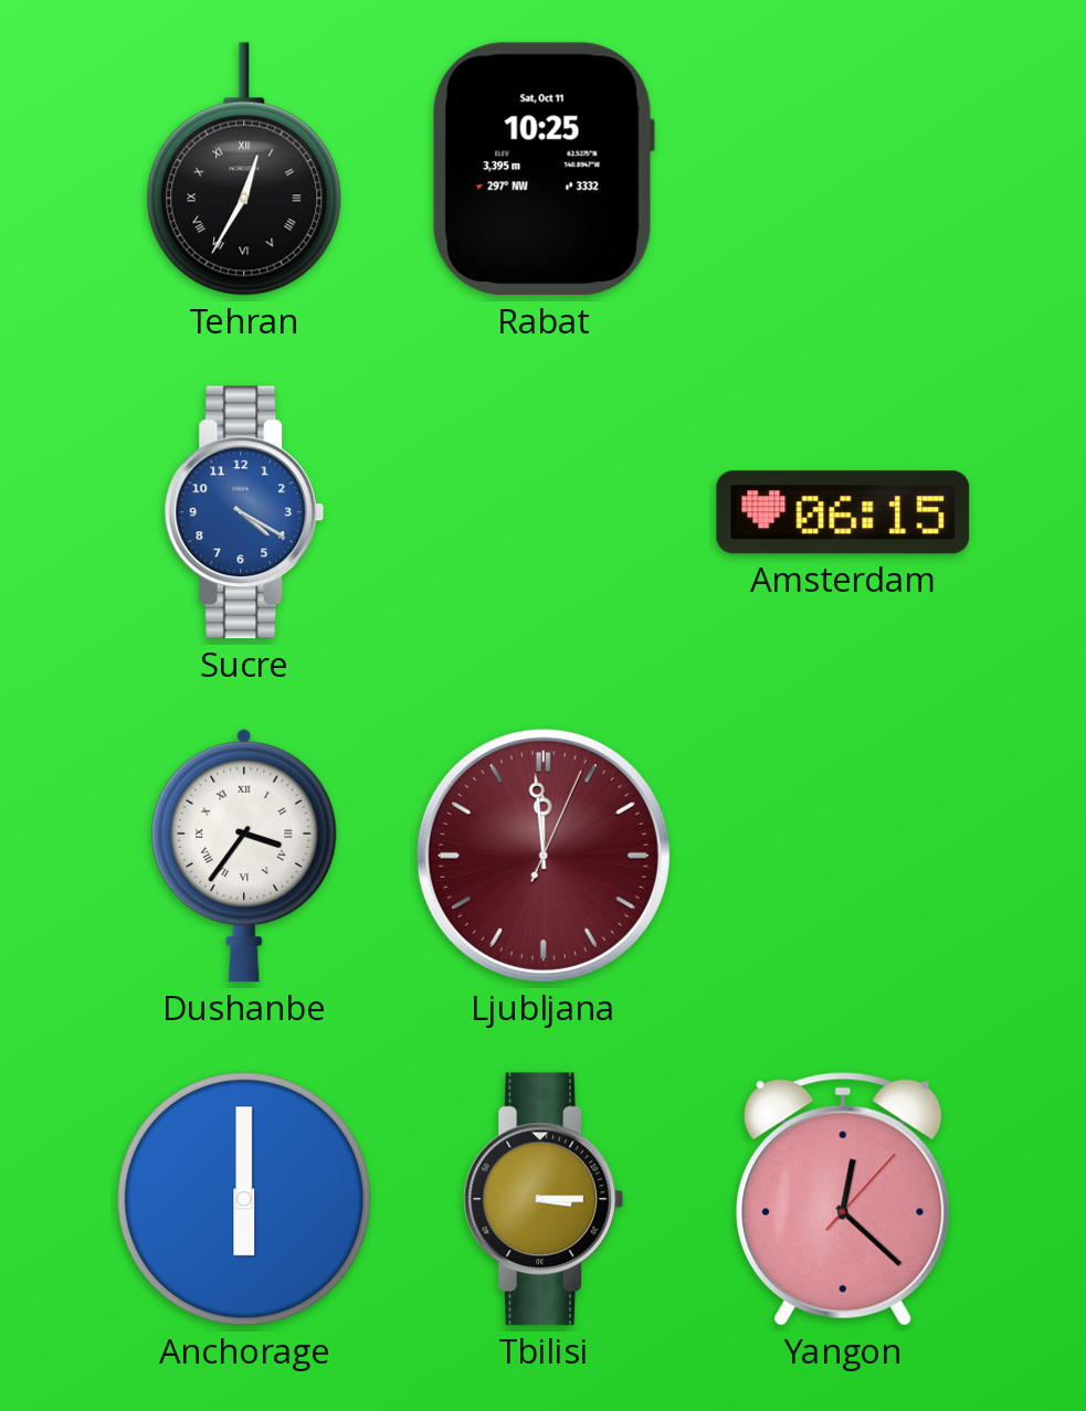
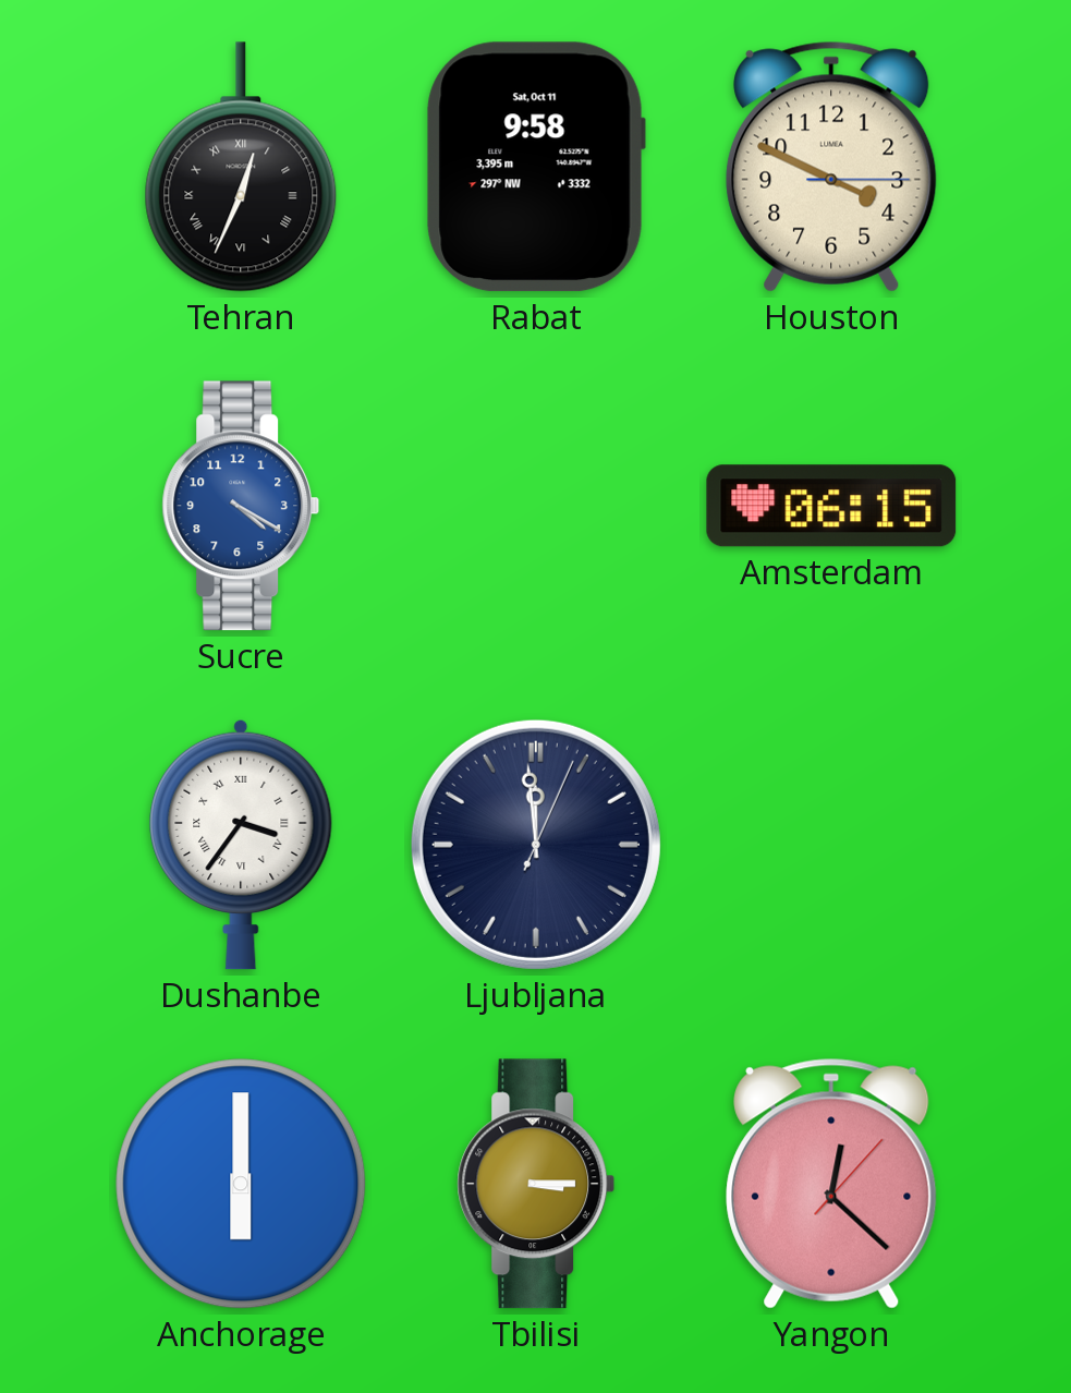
Tehran: 12:35 -> 12:34 (241, 167)
Rabat: 10:25 -> 9:58 (536, 167)
Houston: none -> 3:49 (831, 167)
Ljubljana dial: burgundy -> navy (536, 845)
